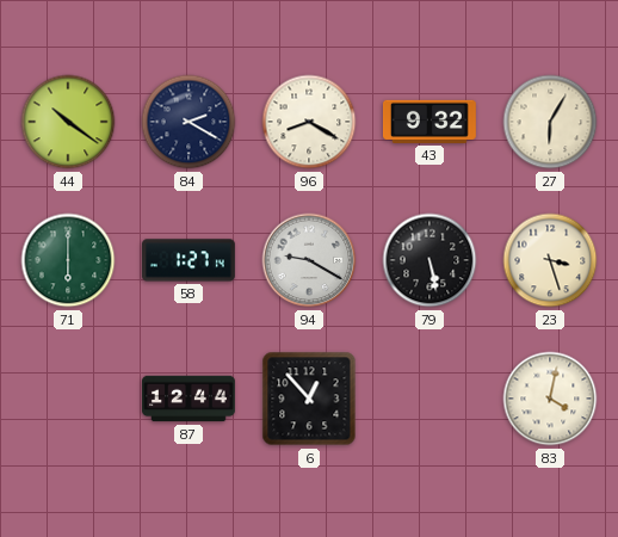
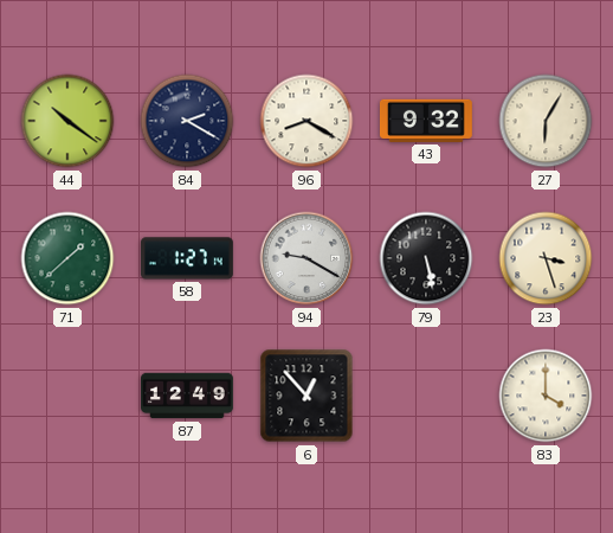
71: 6:00 -> 1:38 (67, 258)
87: 12:44 -> 12:49 (188, 396)
83: 4:02 -> 4:00 (546, 396)
